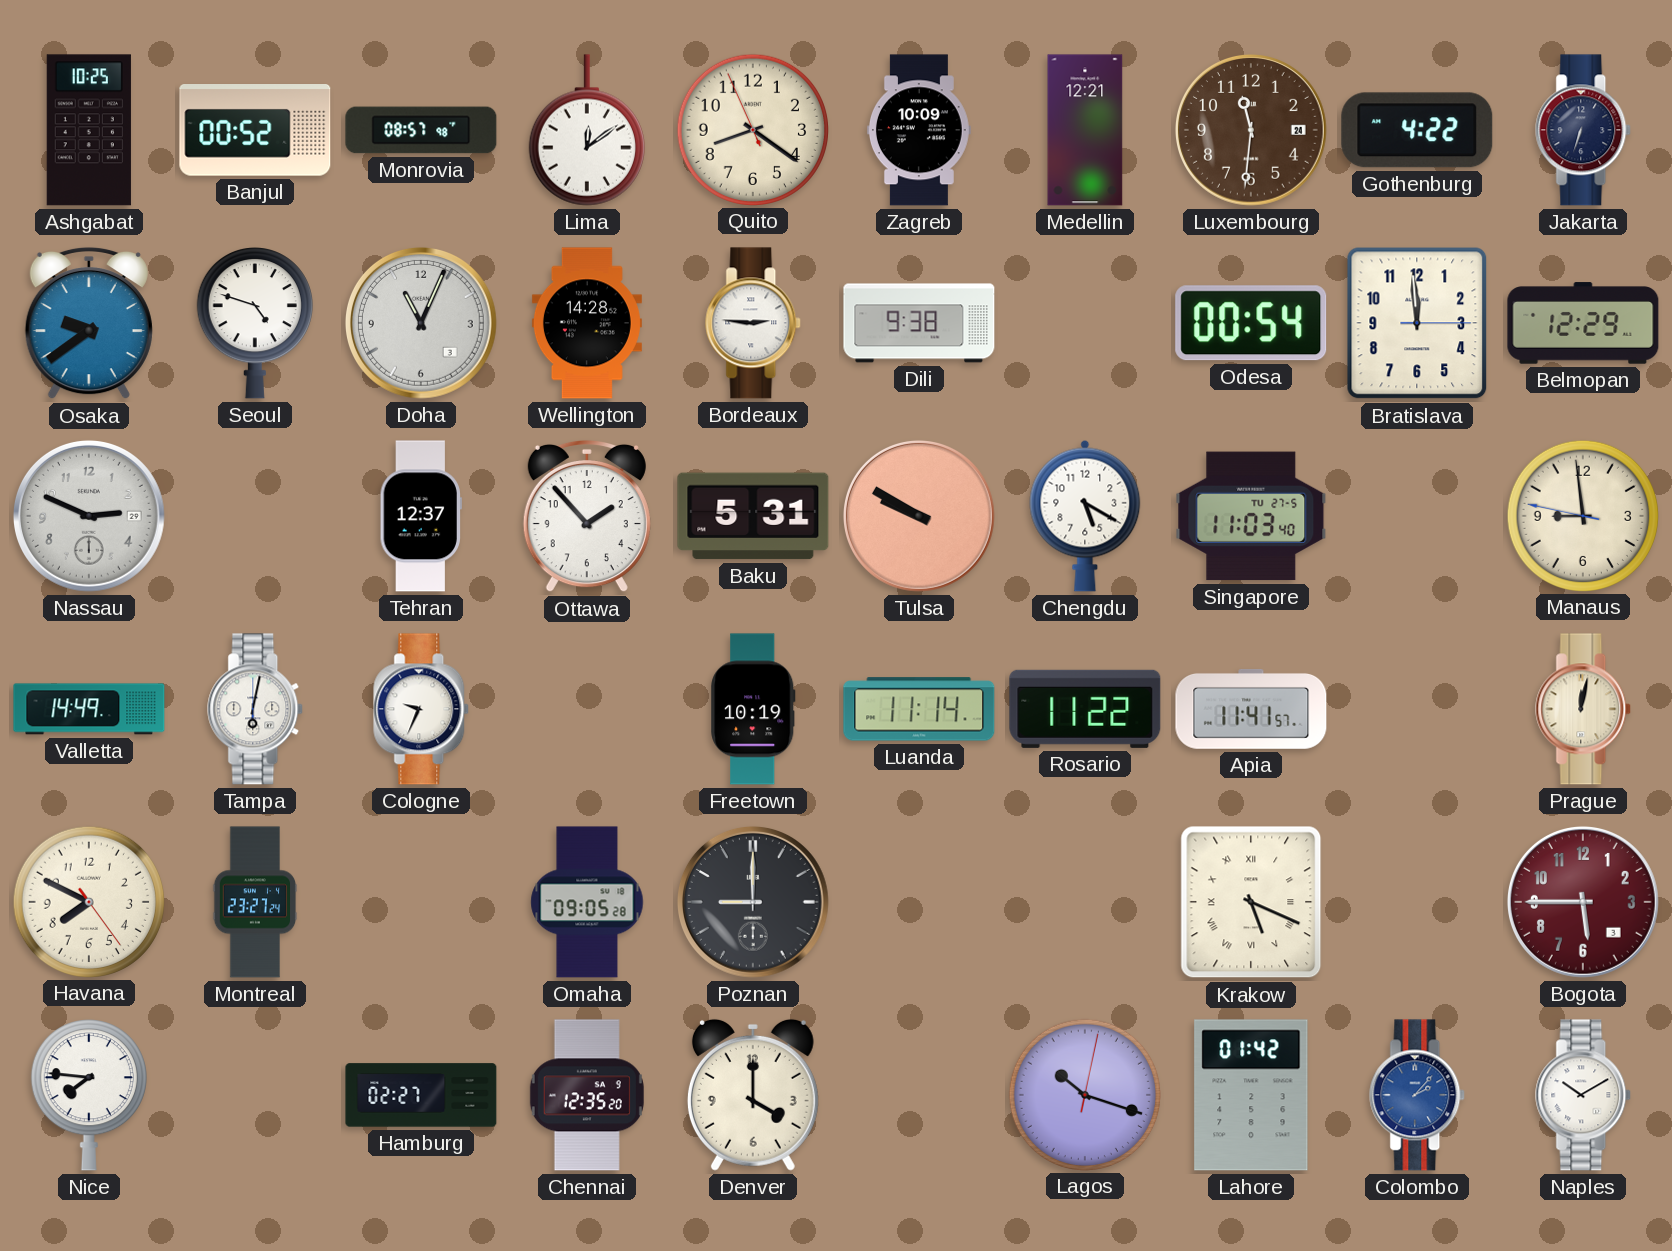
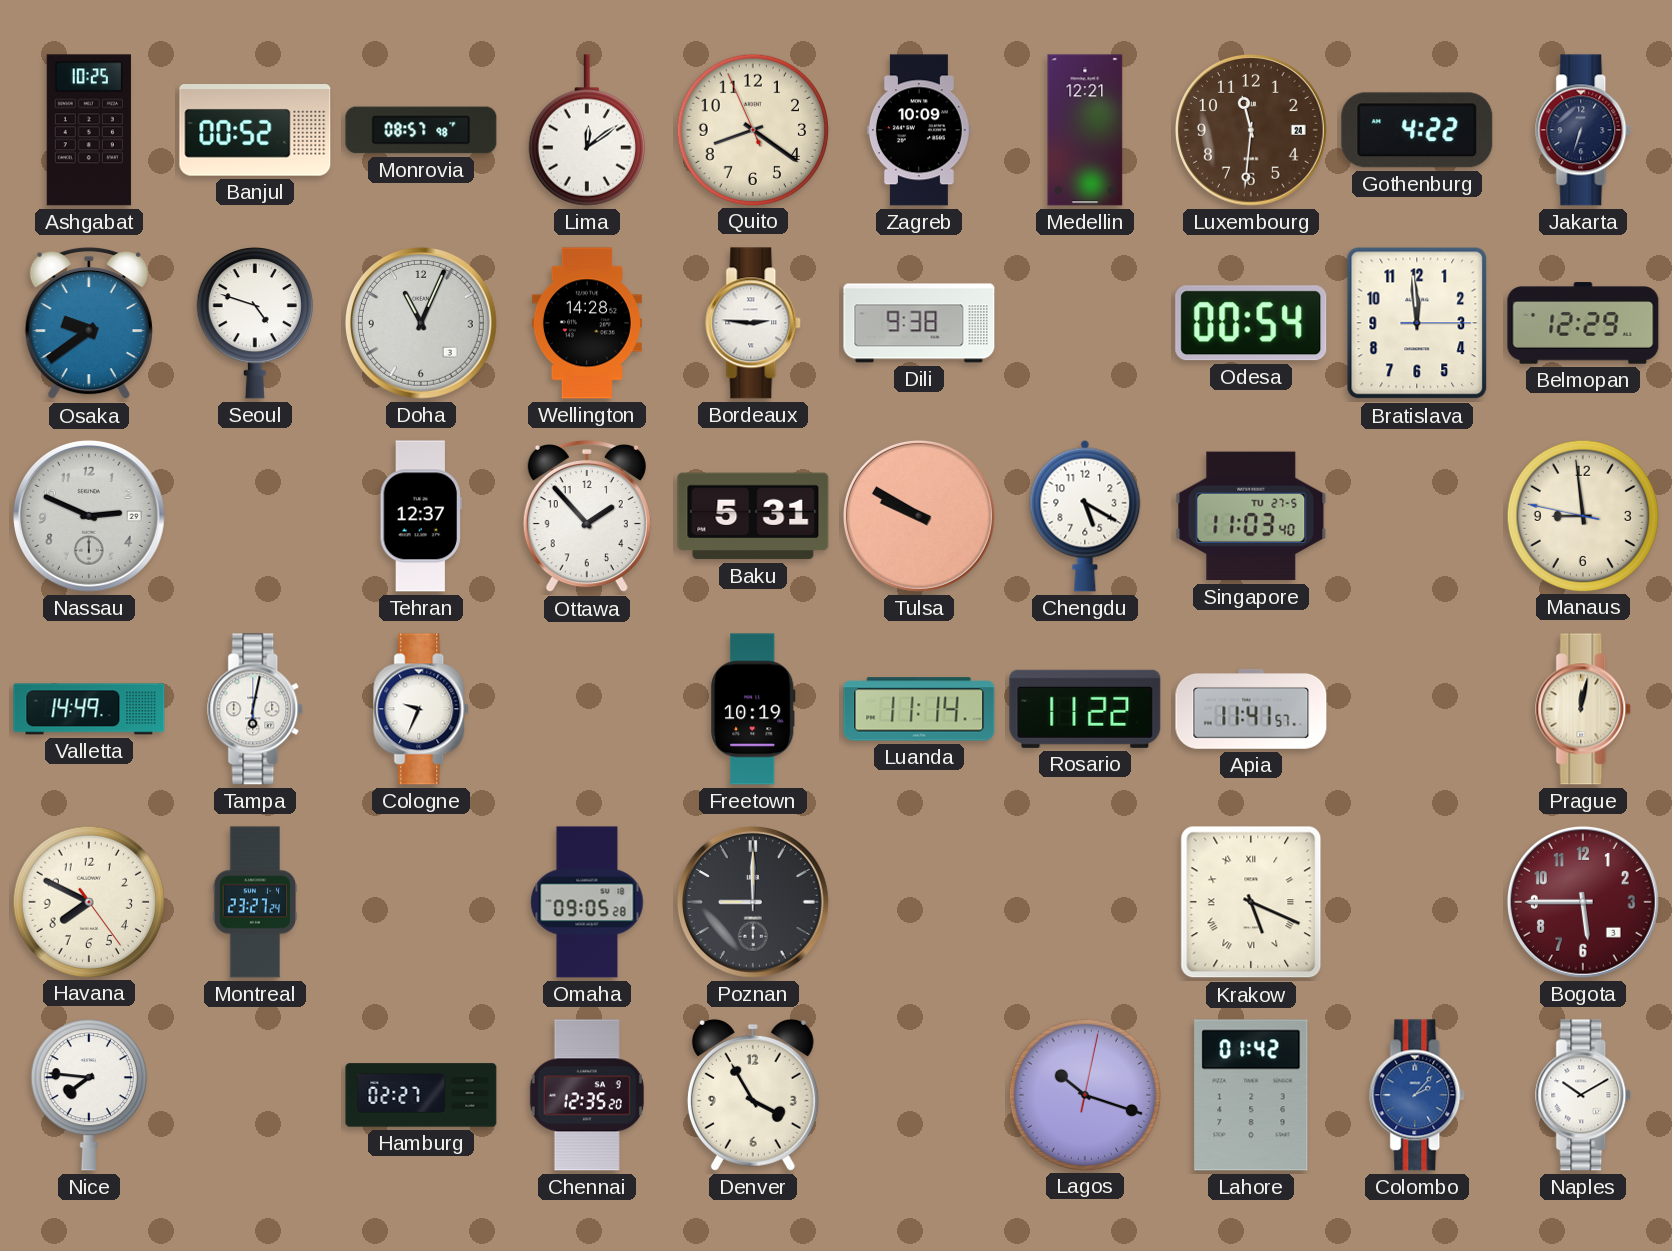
Denver: 4:00 -> 3:55 (753, 1095)
